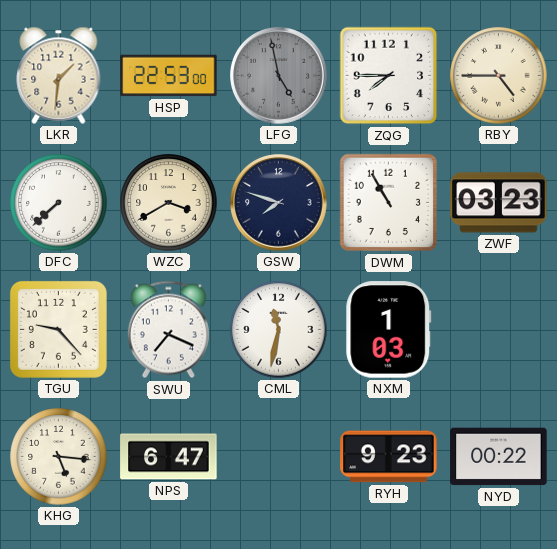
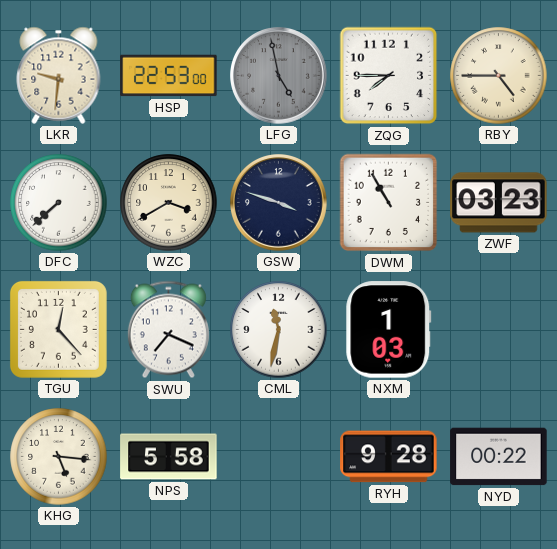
LKR: 1:31 -> 9:31 (59, 75)
GSW: 7:48 -> 3:48 (279, 203)
TGU: 9:23 -> 12:23 (58, 329)
NPS: 6:47 -> 5:58 (169, 457)
RYH: 9:23 -> 9:28 (389, 457)
